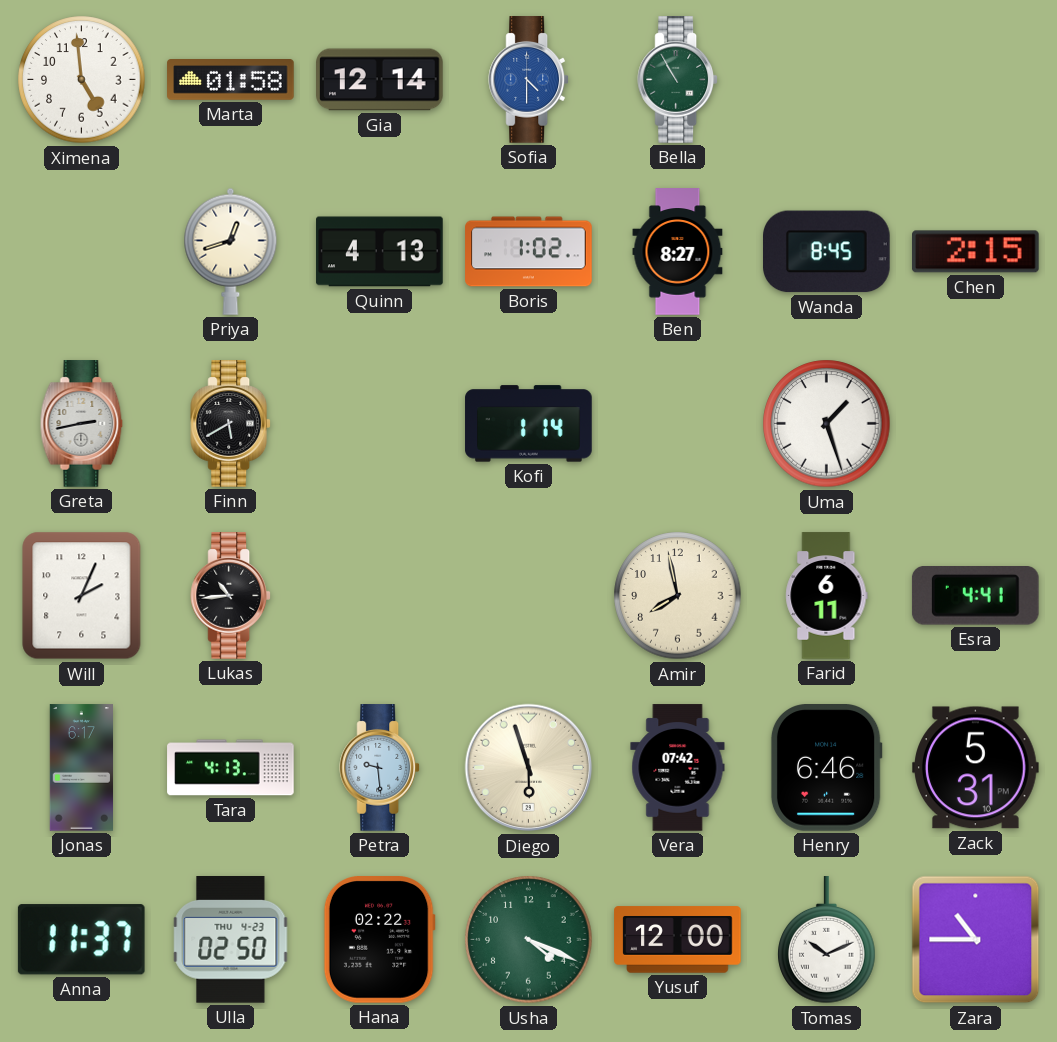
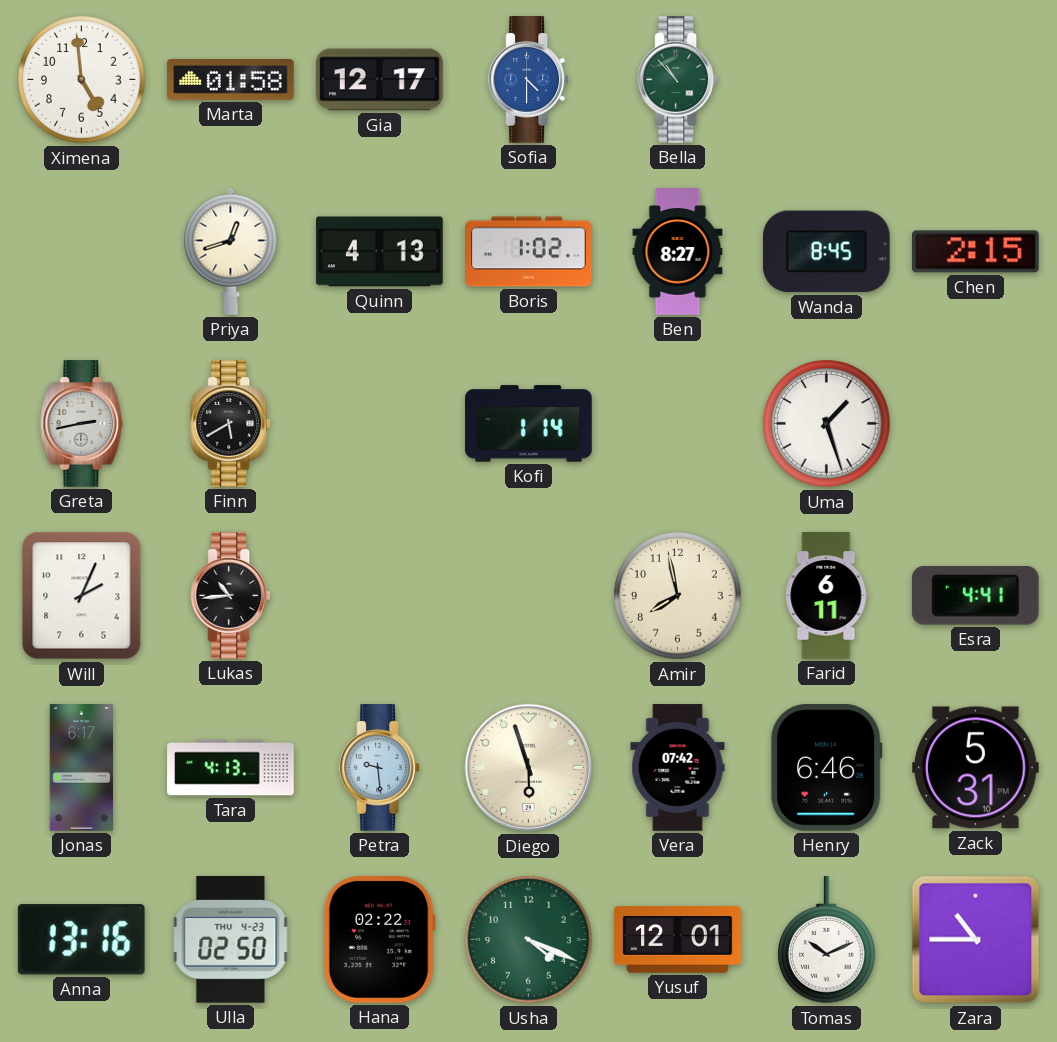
Gia: 12:14 -> 12:17 (380, 80)
Bella: 10:55 -> 10:53 (678, 80)
Anna: 11:37 -> 13:16 (81, 940)
Yusuf: 12:00 -> 12:01 (678, 940)
